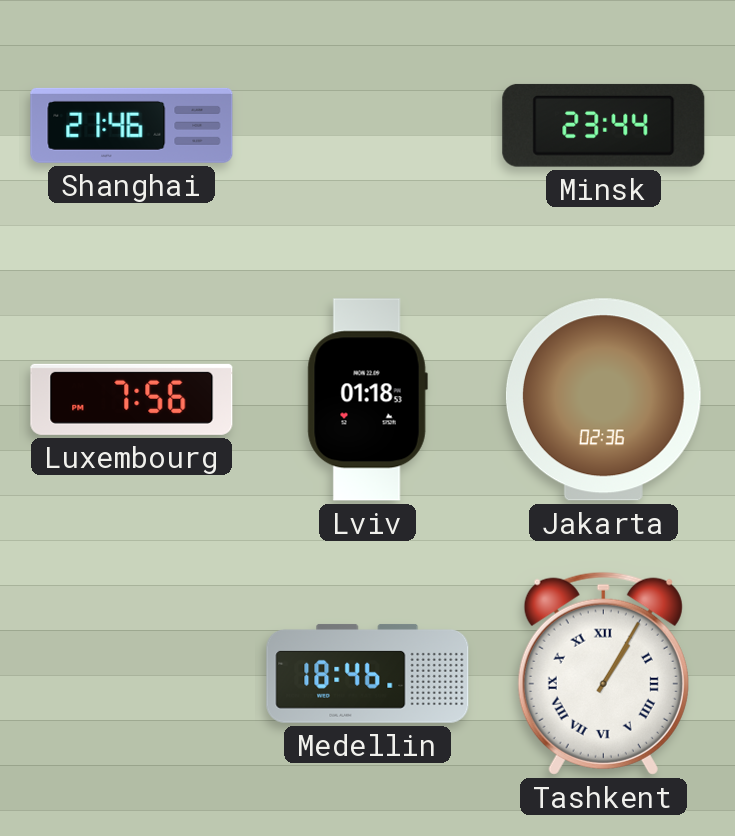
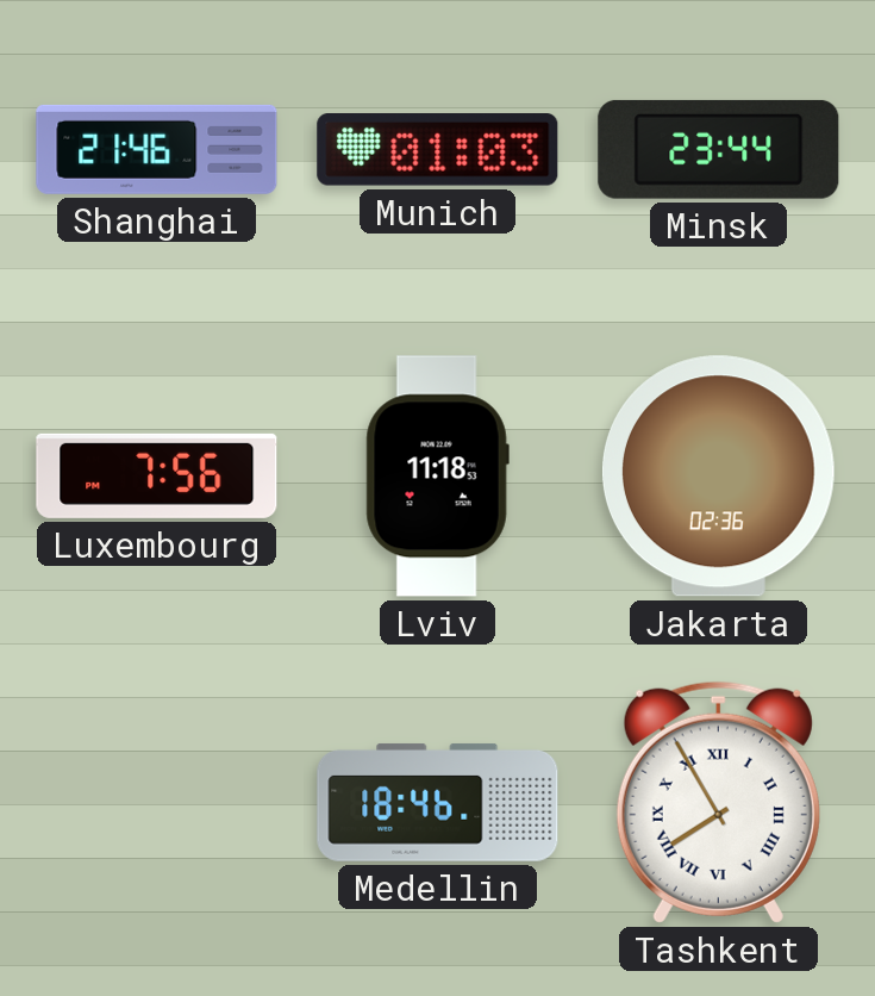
Munich: none -> 01:03 (438, 150)
Lviv: 01:18 -> 11:18 (437, 477)
Tashkent: 1:05 -> 7:55 (718, 802)
